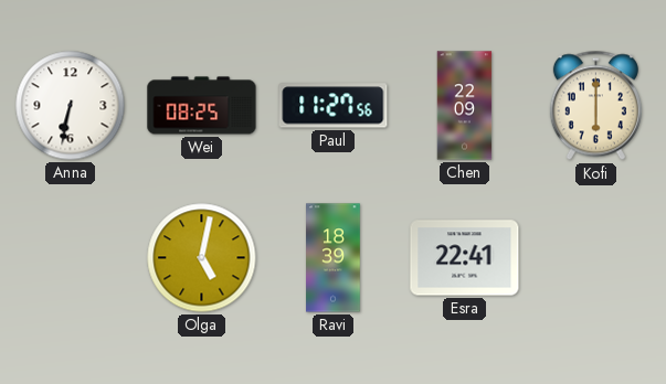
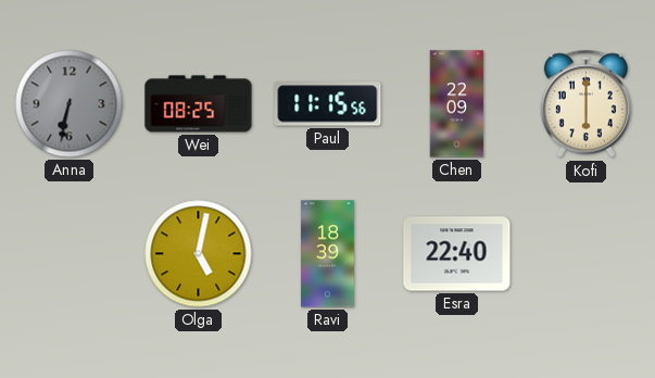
Anna dial: white -> grey (70, 104)
Paul: 11:27 -> 11:15 (328, 104)
Esra: 22:41 -> 22:40 (457, 254)
